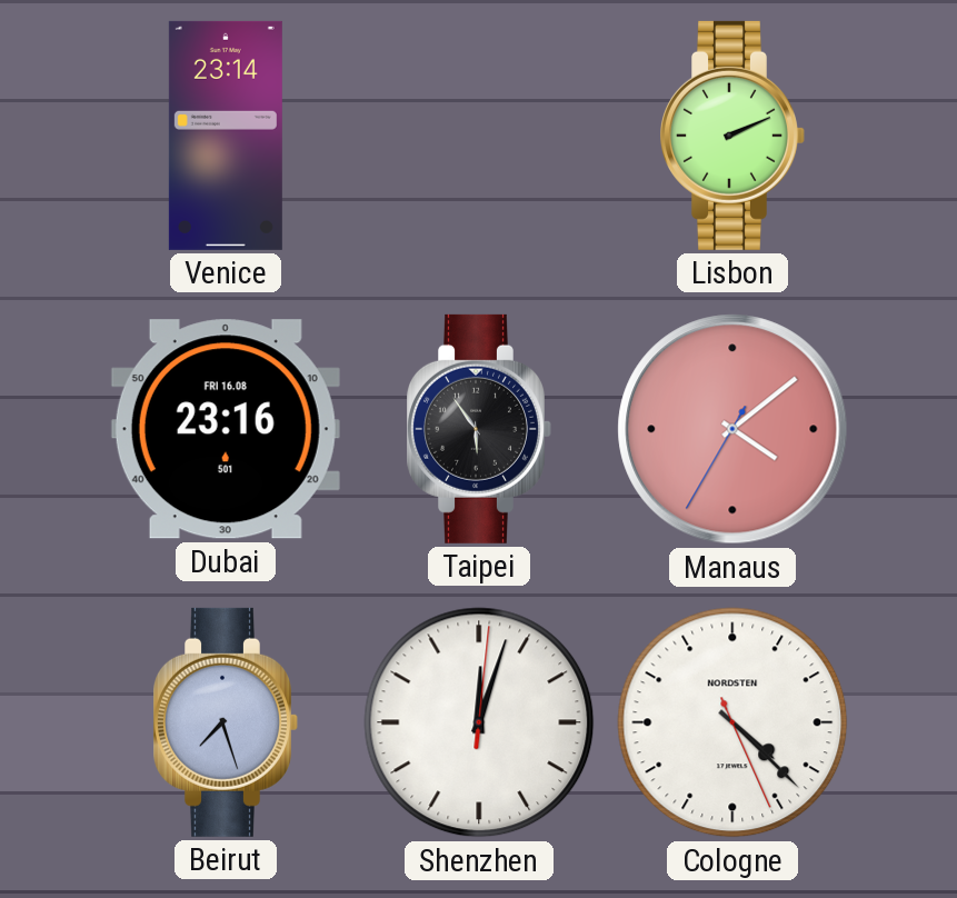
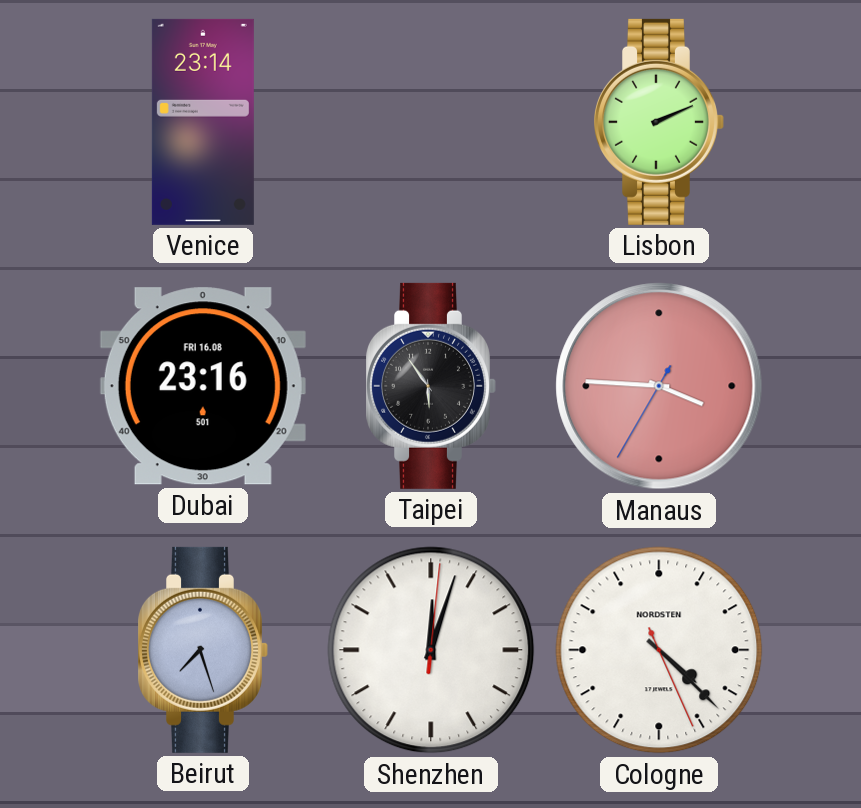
Manaus: 4:08 -> 3:45 (659, 386)
